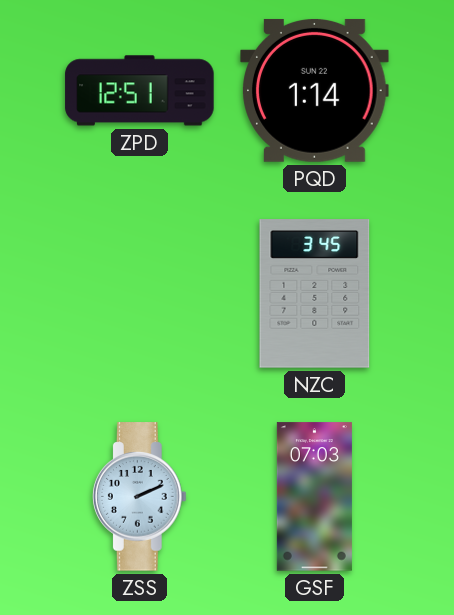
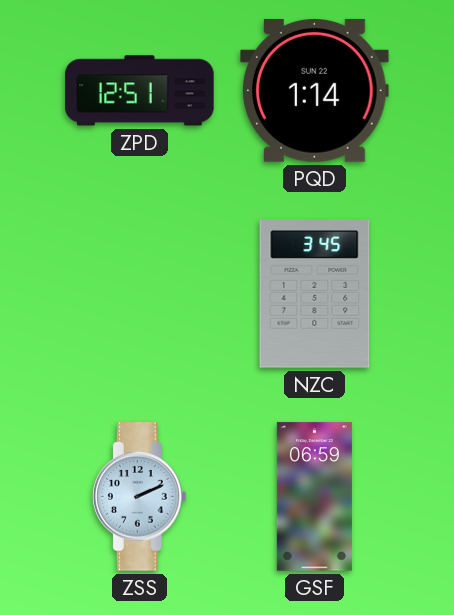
GSF: 07:03 -> 06:59 (314, 497)
